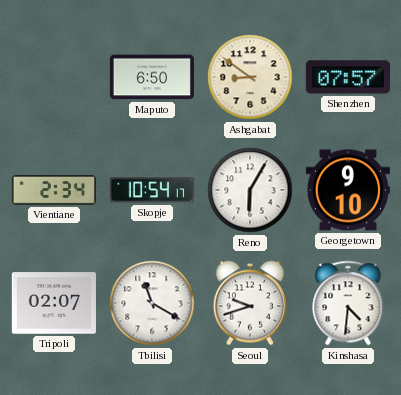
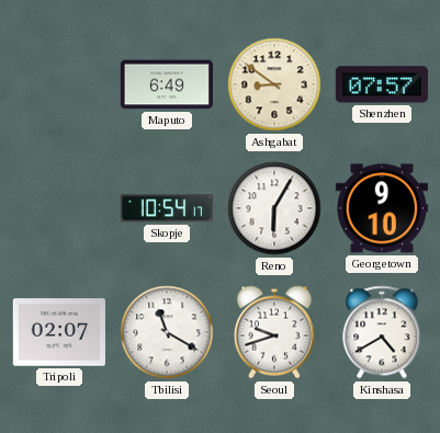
Maputo: 6:50 -> 6:49 (167, 84)
Vientiane: 2:34 -> none (54, 191)
Kinshasa: 4:31 -> 4:40 (382, 332)
